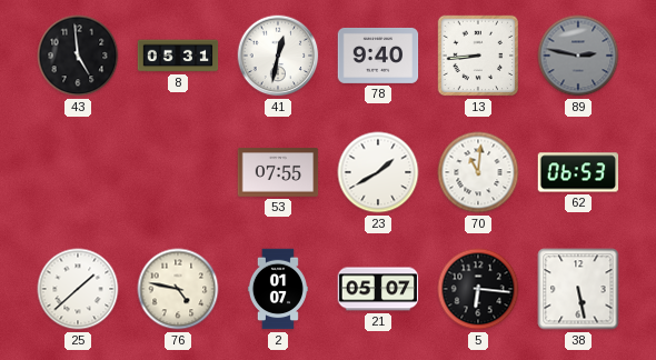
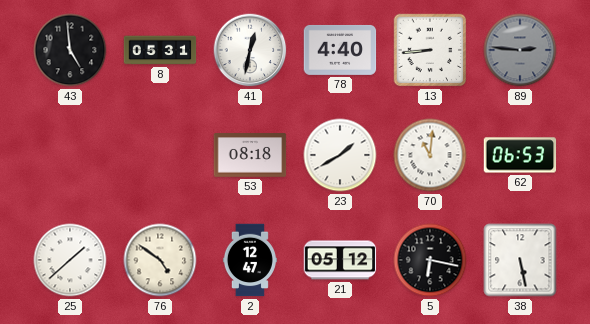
78: 9:40 -> 4:40 (340, 50)
89: 2:47 -> 2:46 (520, 50)
53: 07:55 -> 08:18 (250, 155)
76: 4:47 -> 4:51 (160, 260)
2: 01:07 -> 12:47 (250, 260)
21: 05:07 -> 05:12 (340, 260)
5: 6:16 -> 6:17 (430, 260)
